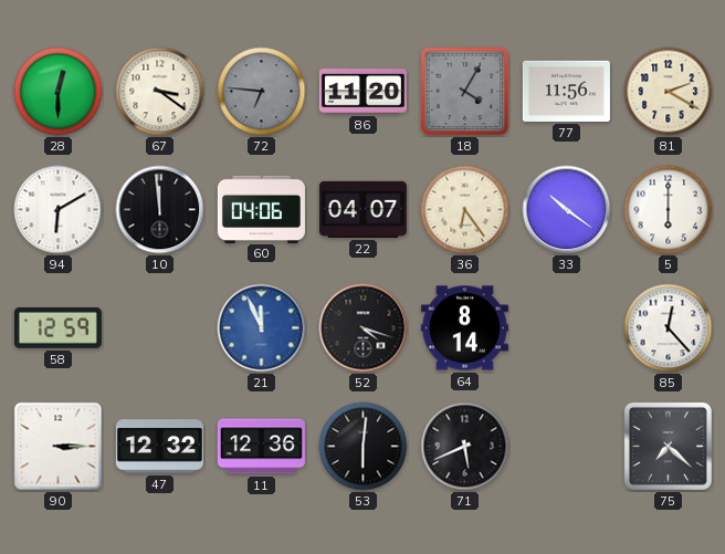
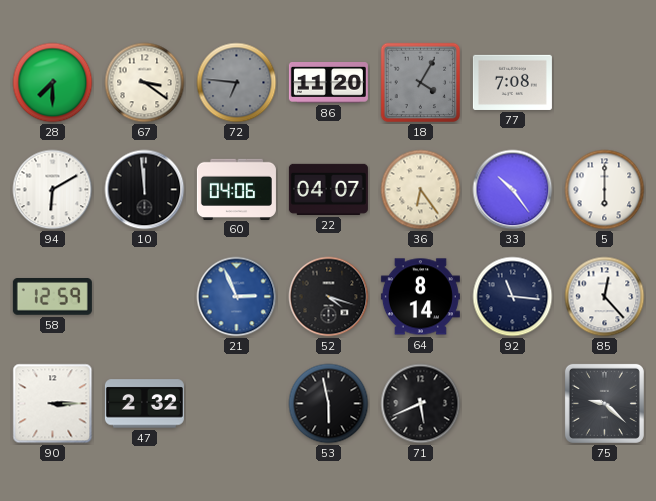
28: 12:30 -> 7:30 (53, 83)
77: 11:56 -> 7:08 (512, 82)
81: 2:20 -> none (669, 92)
33: 10:21 -> 10:24 (513, 190)
21: 11:56 -> 2:56 (237, 297)
92: none -> 11:16 (513, 297)
47: 12:32 -> 2:32 (144, 404)
11: 12:36 -> none (261, 447)
53: 6:01 -> 5:58 (329, 404)
75: 7:22 -> 9:22 (604, 403)
